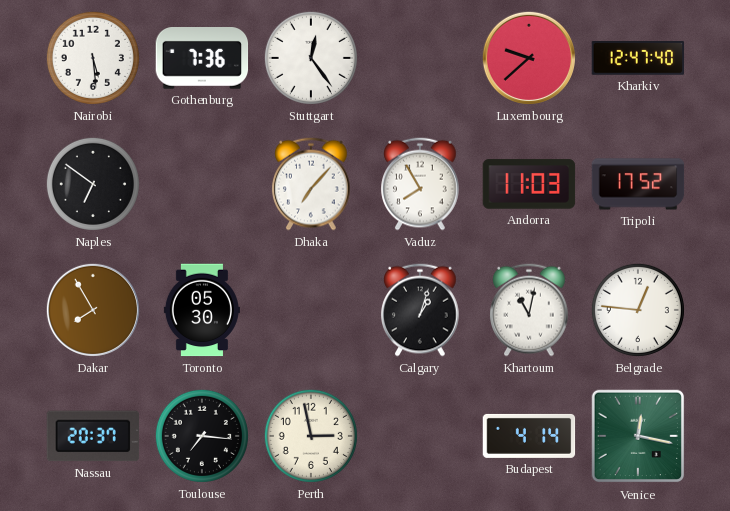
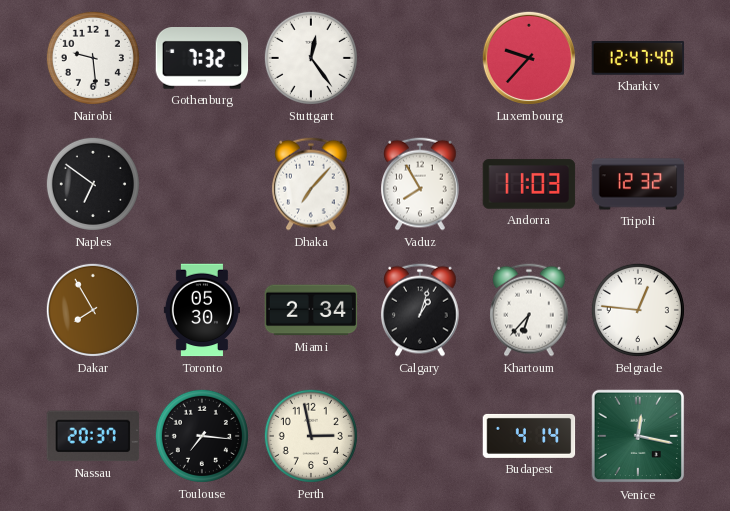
Nairobi: 5:29 -> 9:29 (93, 58)
Gothenburg: 7:36 -> 7:32 (202, 59)
Luxembourg: 9:38 -> 9:37 (529, 58)
Tripoli: 17:52 -> 12:32 (638, 184)
Miami: none -> 2:34 (311, 310)
Khartoum: 11:02 -> 6:37 (529, 310)
